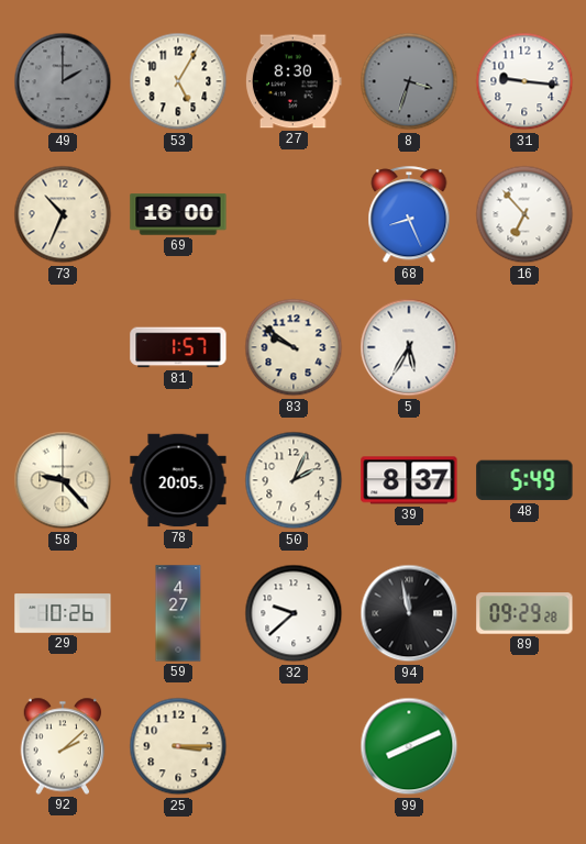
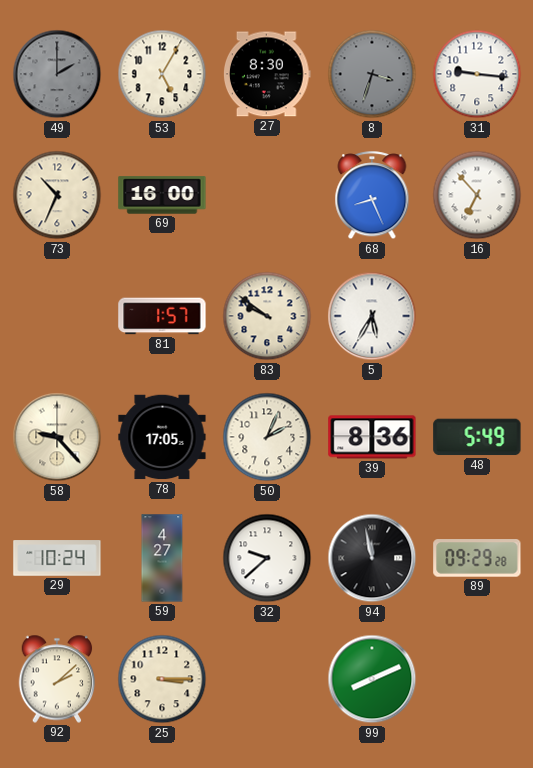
78: 20:05 -> 17:05 (162, 437)
39: 8:37 -> 8:36 (372, 437)
29: 10:26 -> 10:24 (57, 558)
